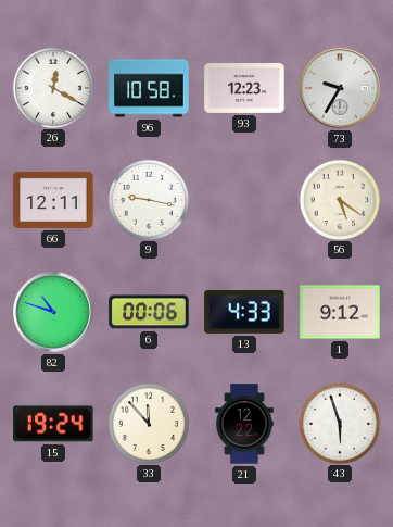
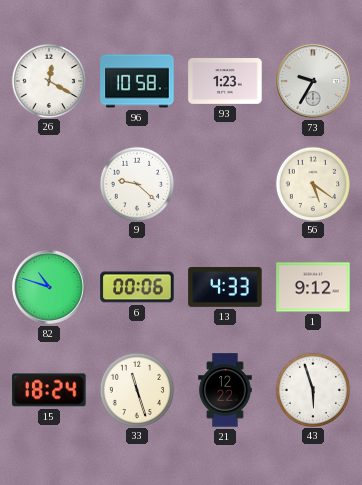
93: 12:23 -> 1:23 (225, 82)
66: 12:11 -> none (53, 200)
9: 9:17 -> 9:22 (136, 183)
15: 19:24 -> 18:24 (49, 390)
33: 11:53 -> 11:27 (136, 389)
